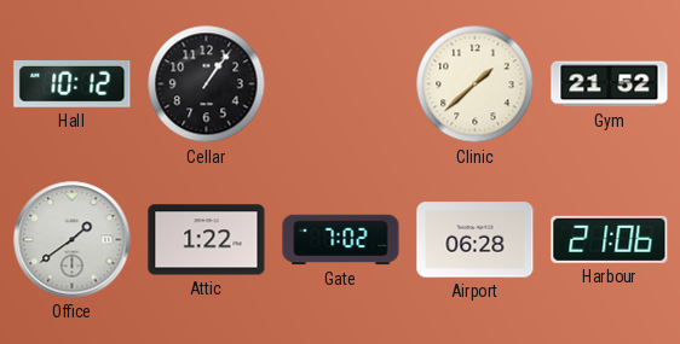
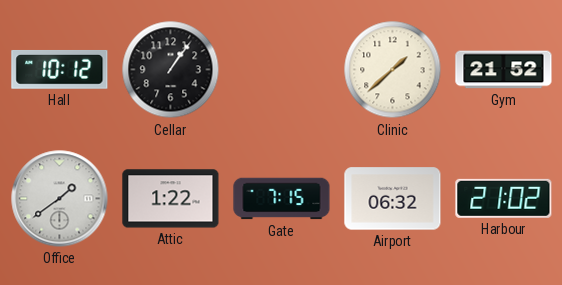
Gate: 7:02 -> 7:15 (282, 199)
Airport: 06:28 -> 06:32 (393, 199)
Harbour: 21:06 -> 21:02 (504, 198)
